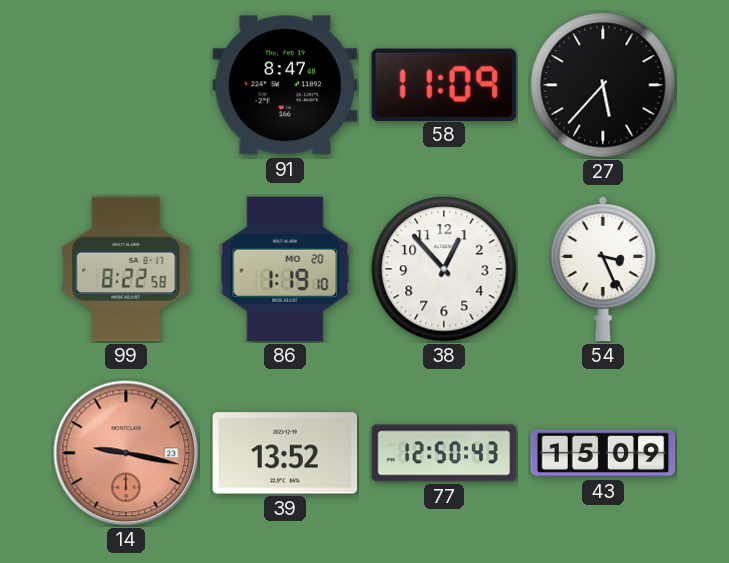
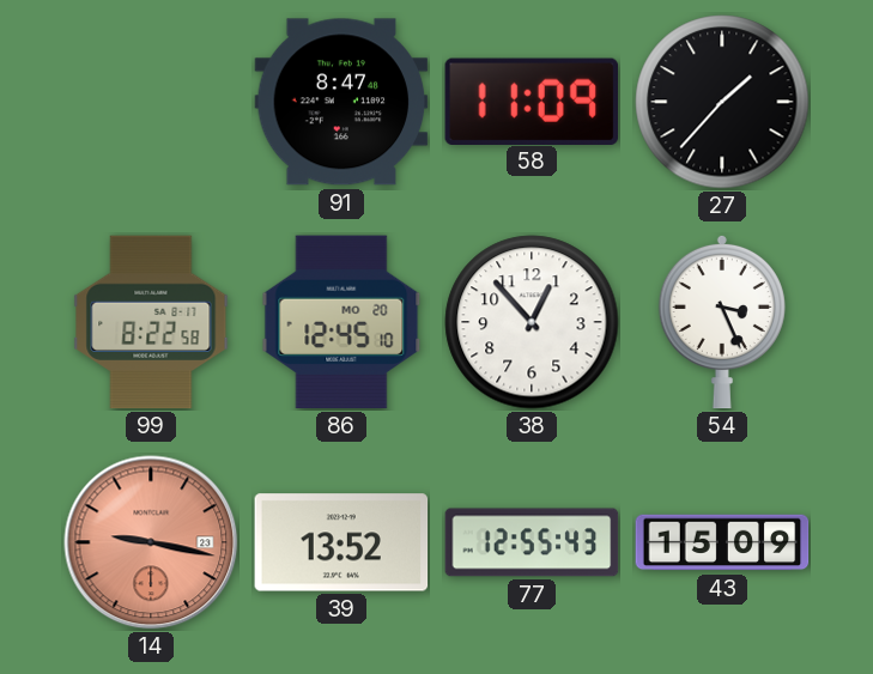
27: 5:37 -> 1:37 (722, 102)
86: 1:19 -> 12:45 (341, 322)
77: 12:50 -> 12:55 (532, 542)
